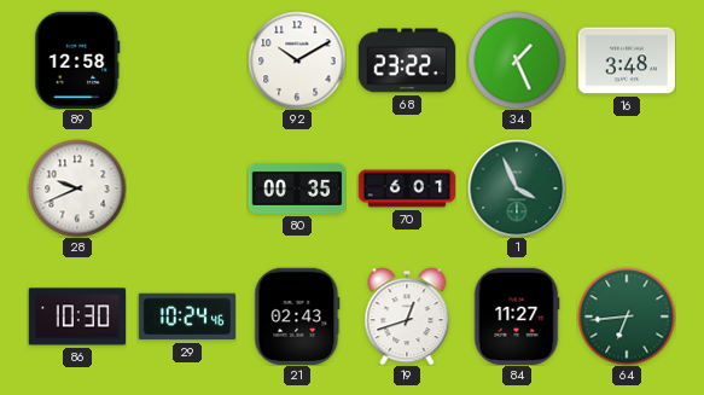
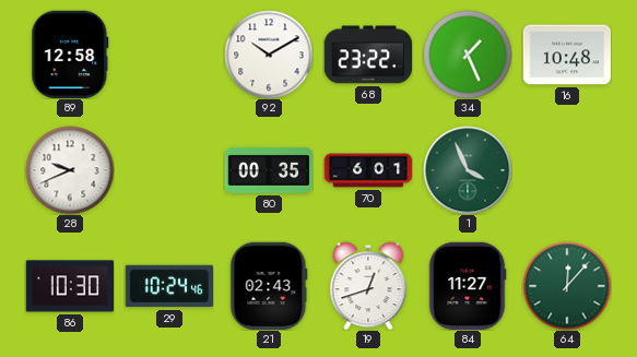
16: 3:48 -> 10:48 (567, 55)
64: 6:44 -> 12:07 (567, 286)
